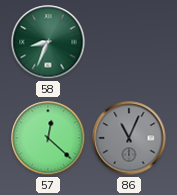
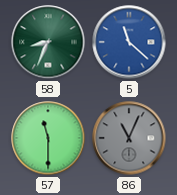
5: none -> 11:22 (129, 42)
57: 12:22 -> 11:30 (48, 138)
